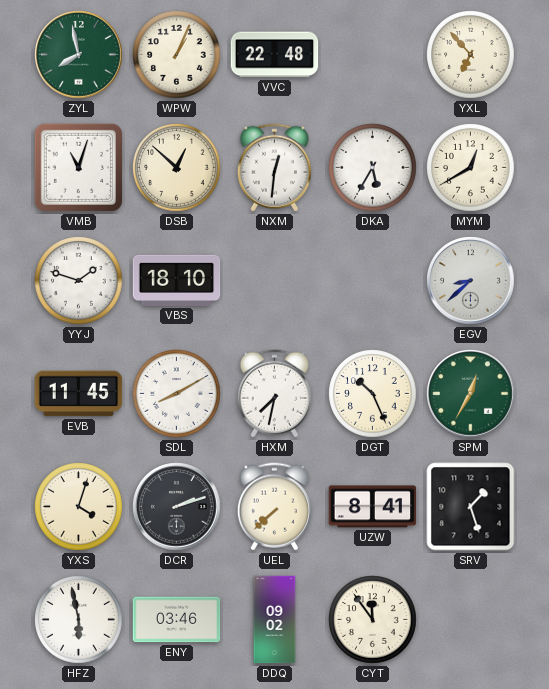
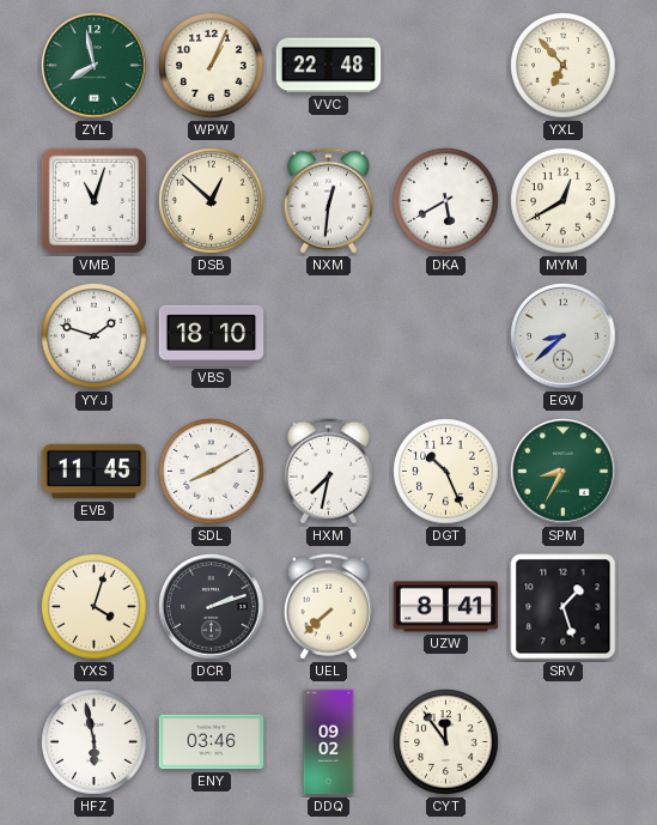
DKA: 5:35 -> 5:40 (446, 201)
SPM: 12:35 -> 8:35 (564, 472)
